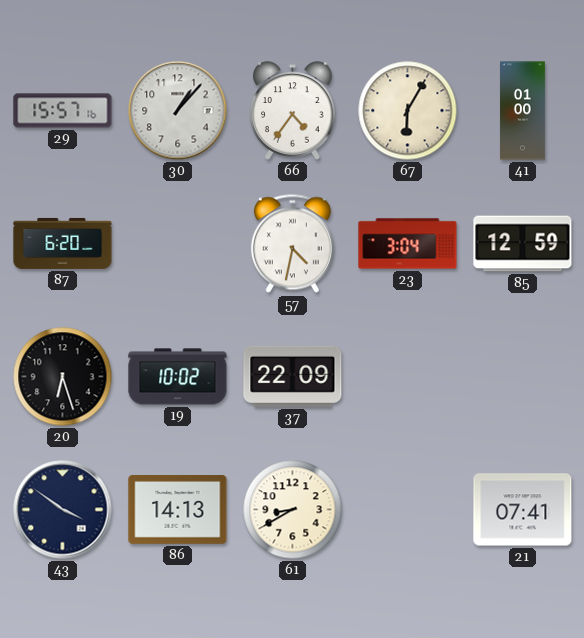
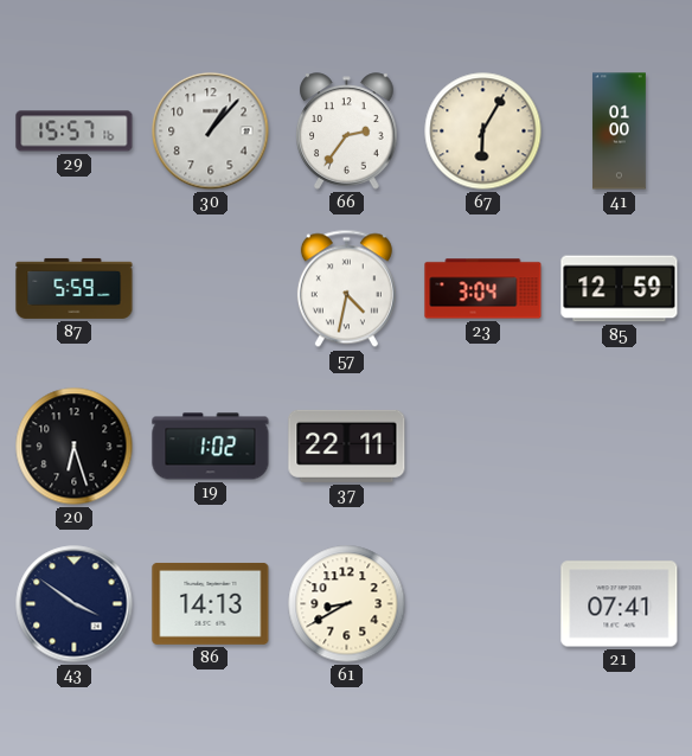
66: 4:36 -> 2:36 (347, 132)
87: 6:20 -> 5:59 (75, 288)
19: 10:02 -> 1:02 (211, 447)
37: 22:09 -> 22:11 (347, 446)
